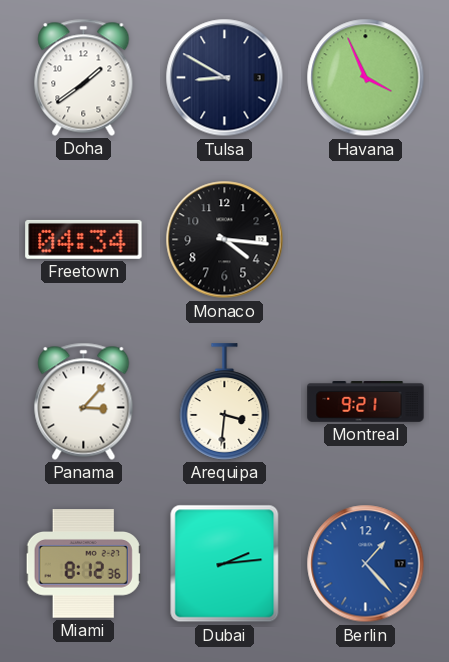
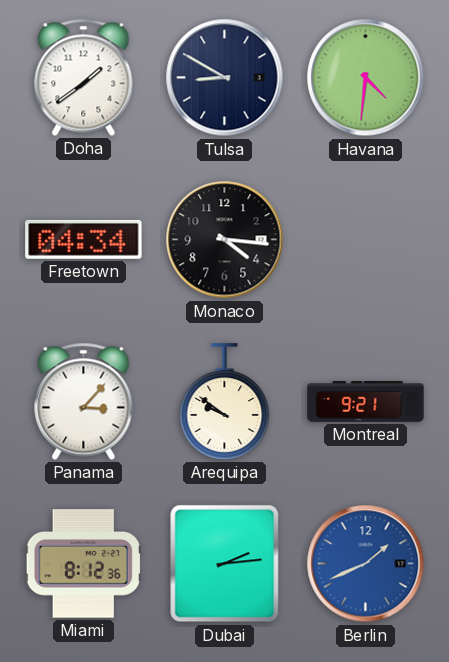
Havana: 3:56 -> 4:31 (366, 78)
Arequipa: 3:31 -> 9:51 (225, 402)
Berlin: 1:23 -> 1:41 (366, 564)
